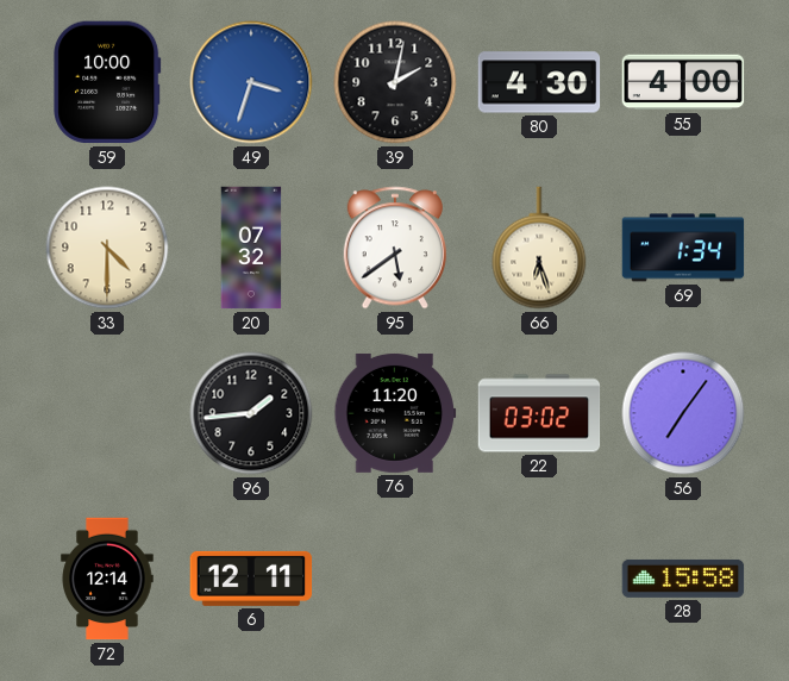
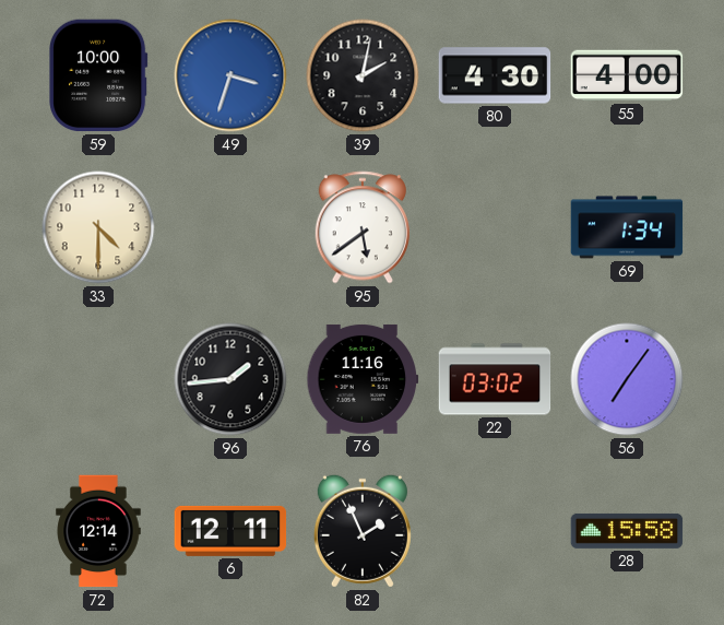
20: 07:32 -> none (251, 248)
66: 6:27 -> none (539, 248)
76: 11:20 -> 11:16 (363, 379)
82: none -> 1:56 (363, 531)
